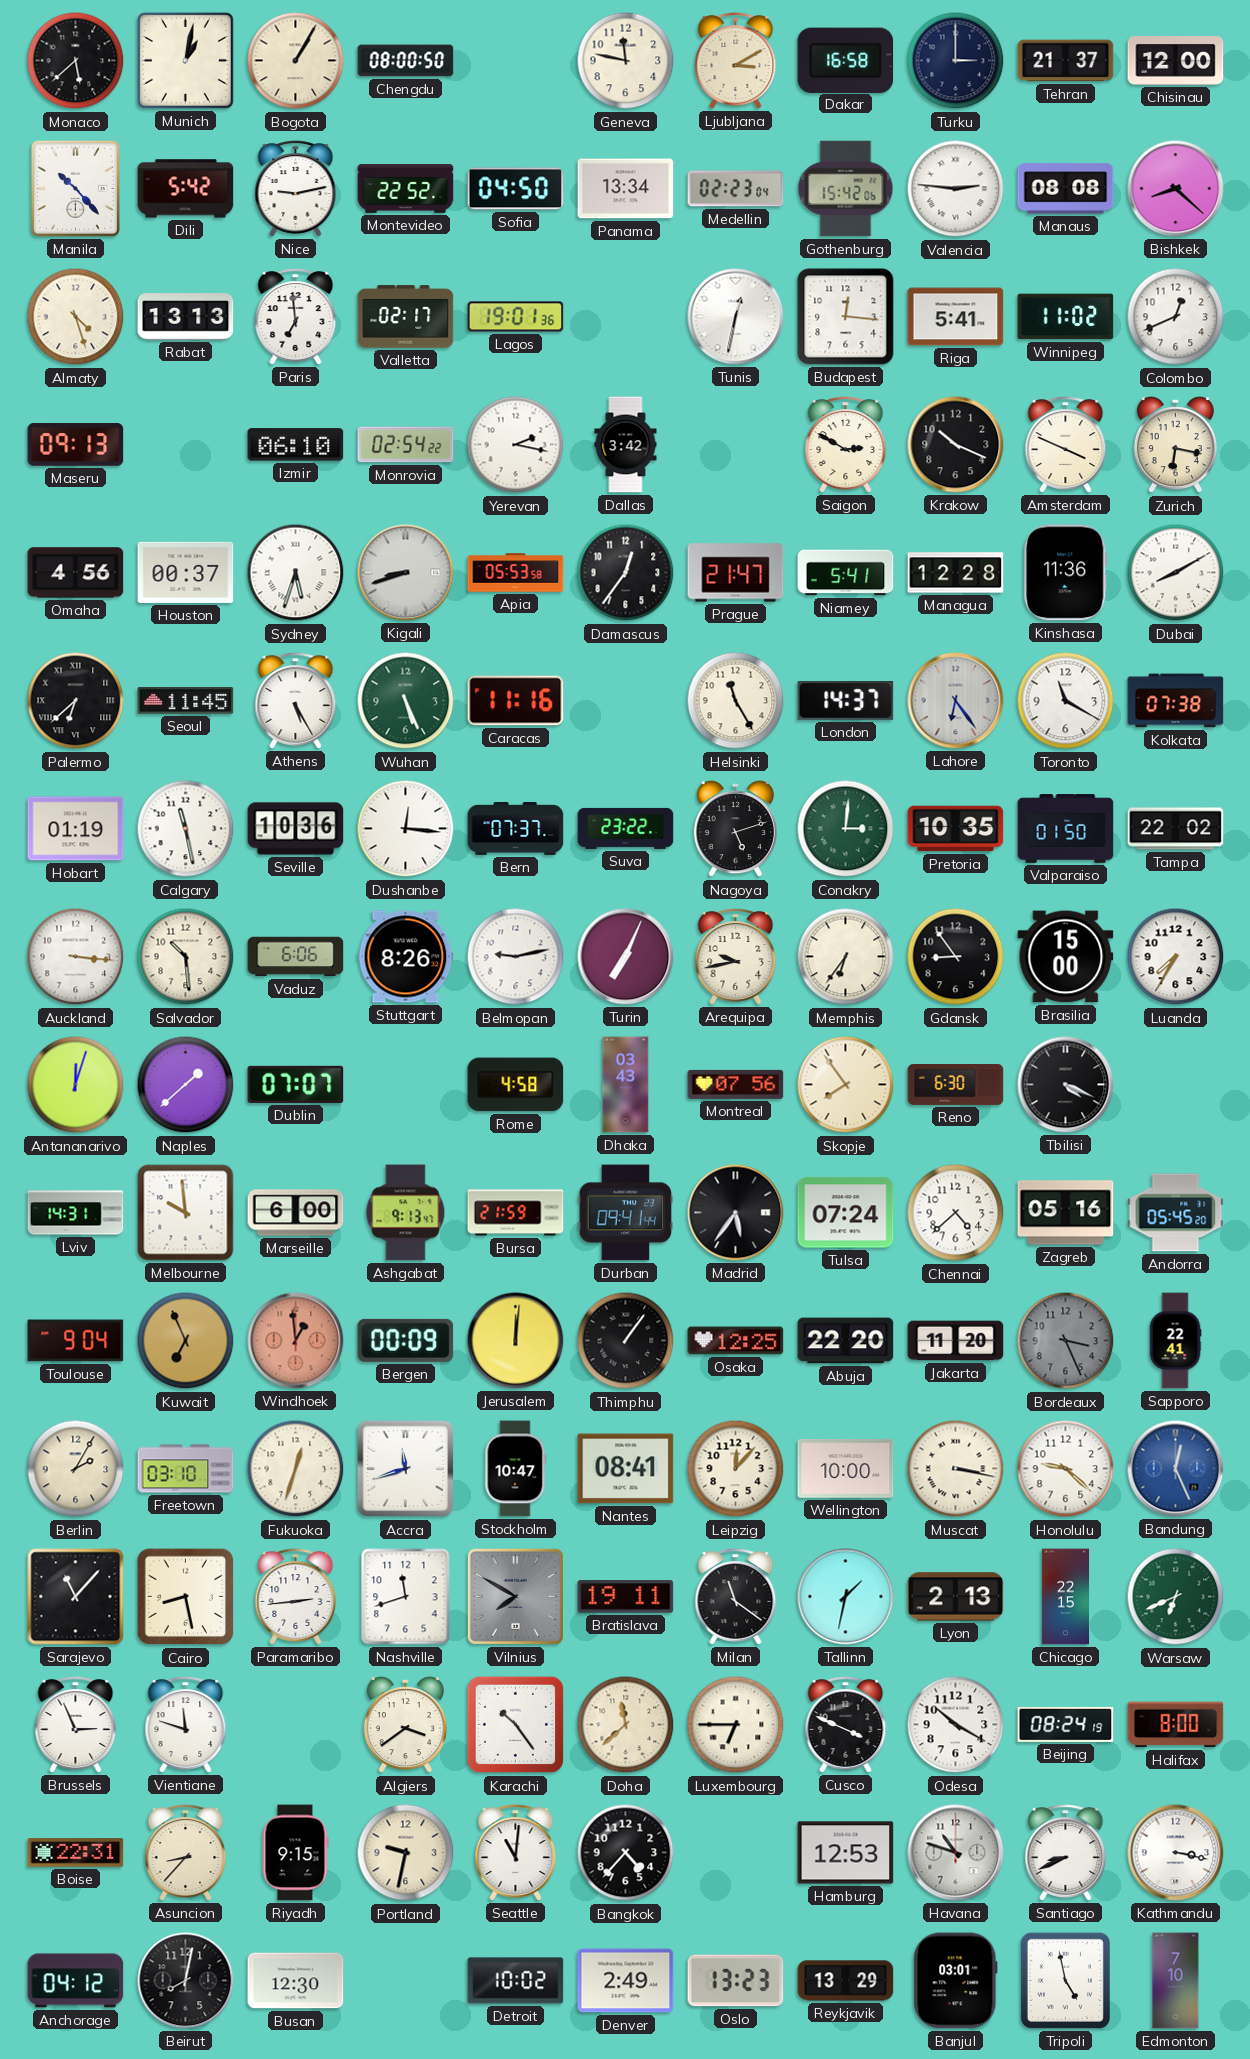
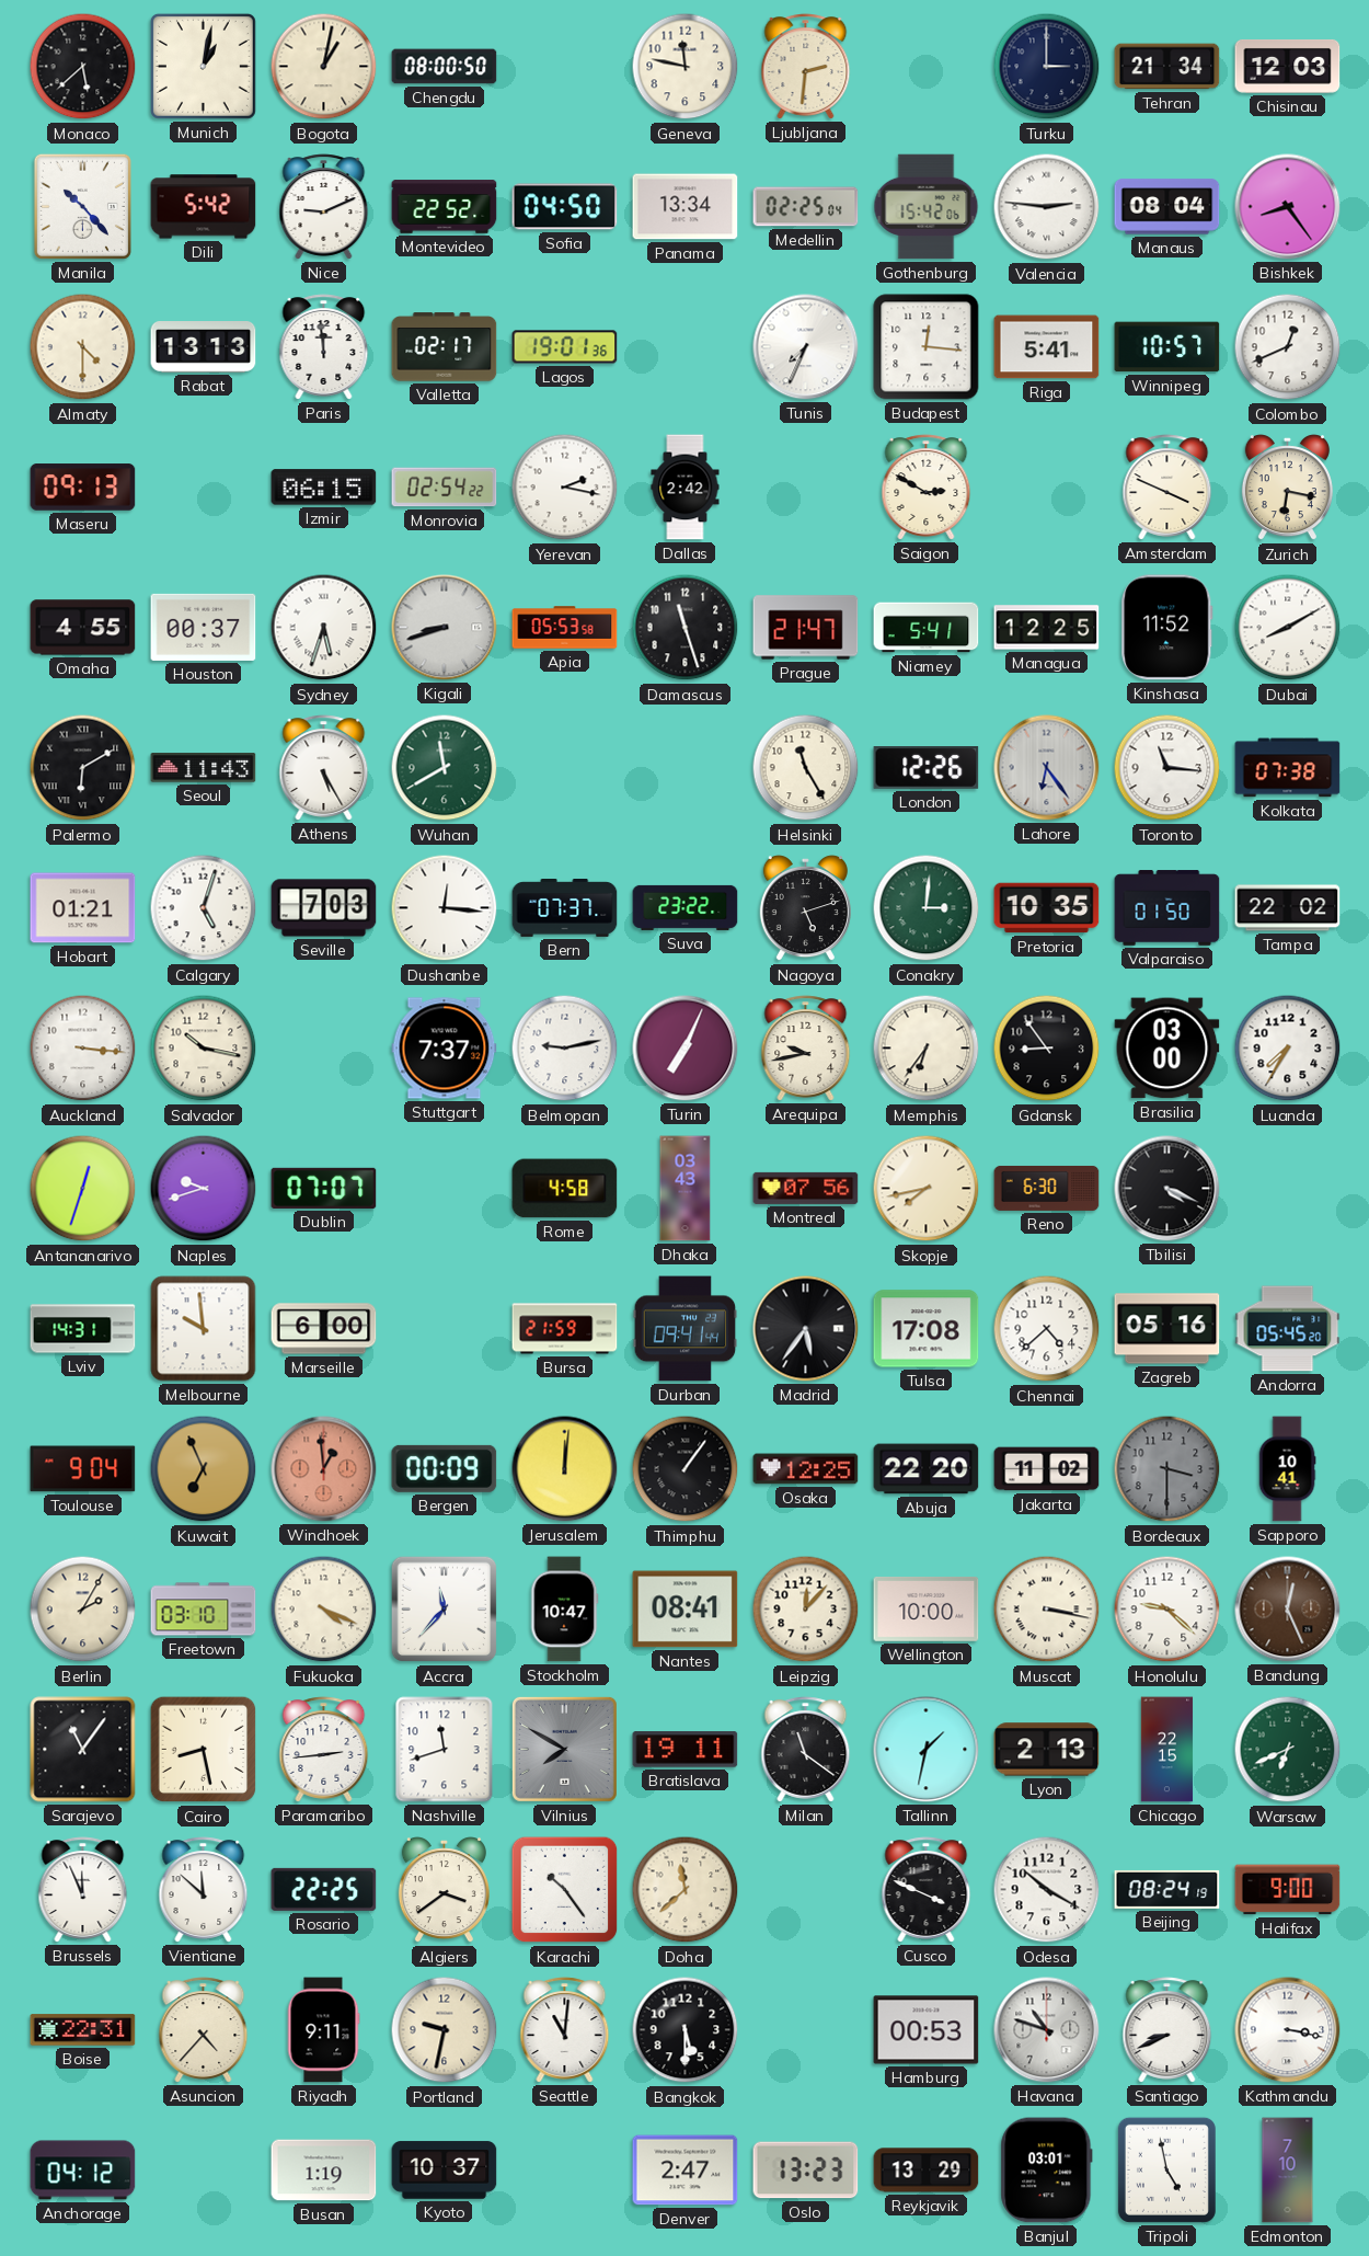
Bogota: 1:05 -> 1:02 (324, 67)
Ljubljana: 3:10 -> 2:31 (806, 67)
Dakar: 16:58 -> none (846, 60)
Tehran: 21:37 -> 21:34 (1167, 67)
Chisinau: 12:00 -> 12:03 (1288, 67)
Nice: 9:13 -> 9:11 (324, 207)
Medellin: 02:23 -> 02:25 (806, 207)
Manaus: 08:08 -> 08:04 (1167, 207)
Bishkek: 8:22 -> 8:24 (1288, 207)
Almaty: 4:27 -> 4:30 (83, 347)
Paris: 6:59 -> 11:59 (324, 347)
Tunis: 12:32 -> 7:34 (806, 347)
Winnipeg: 11:02 -> 10:57 (1167, 347)
Izmir: 06:10 -> 06:15 (324, 488)
Dallas: 3:42 -> 2:42 (686, 488)
Krakow: 10:19 -> none (956, 445)
Omaha: 4:56 -> 4:55 (83, 628)
Damascus: 12:36 -> 11:27 (686, 628)
Managua: 12:28 -> 12:25 (1047, 628)
Kinshasa: 11:36 -> 11:52 (1167, 628)
Palermo: 6:38 -> 6:10 (83, 768)
Seoul: 11:45 -> 11:43 (204, 768)
Wuhan: 5:26 -> 11:40 (445, 768)
Caracas: 11:16 -> none (516, 701)
London: 14:37 -> 12:26 (927, 768)
Toronto: 11:20 -> 11:16 (1167, 768)
Hobart: 01:19 -> 01:21 (83, 908)
Calgary: 11:28 -> 5:03 (204, 908)
Seville: 10:36 -> 7:03 (324, 908)
Salvador: 10:29 -> 10:17 (204, 1049)
Vaduz: 6:06 -> none (296, 957)
Stuttgart: 8:26 -> 7:37 (445, 1049)
Brasilia: 15:00 -> 03:00 (1167, 1049)
Antananarivo: 12:03 -> 12:33 (83, 1189)
Naples: 1:38 -> 9:42 (204, 1189)
Skopje: 7:54 -> 7:43 (927, 1189)
Ashgabat: 9:13 -> none (406, 1213)
Tulsa: 07:24 -> 17:08 (927, 1329)
Jakarta: 11:20 -> 11:02 (1047, 1469)
Bordeaux: 3:26 -> 3:30 (1167, 1469)
Sapporo: 22:41 -> 10:41 (1287, 1469)
Fukuoka: 12:33 -> 4:19 (324, 1610)
Accra: 11:42 -> 11:37 (445, 1610)
Bandung dial: blue -> brown (1288, 1610)
Sarajevo: 11:07 -> 11:06 (83, 1750)
Brussels: 2:56 -> 11:56 (83, 1890)
Vientiane: 11:48 -> 11:52 (204, 1890)
Rosario: none -> 22:25 (324, 1889)
Luxembourg: 6:45 -> none (736, 1725)
Halifax: 8:00 -> 9:00 (1288, 1890)
Asuncion: 8:37 -> 4:37 (204, 2030)
Riyadh: 9:15 -> 9:11 (323, 2030)
Bangkok: 4:37 -> 5:30 (686, 2030)
Hamburg: 12:53 -> 00:53 (927, 2030)
Beirut: 8:02 -> none (186, 1981)
Busan: 12:30 -> 1:19 (324, 2171)
Kyoto: none -> 10:37 (445, 2171)
Detroit: 10:02 -> none (516, 1981)
Denver: 2:49 -> 2:47 (686, 2171)
